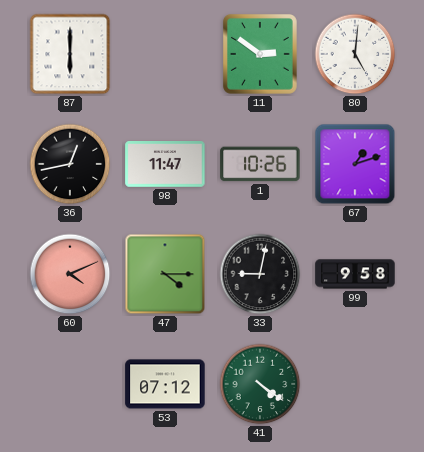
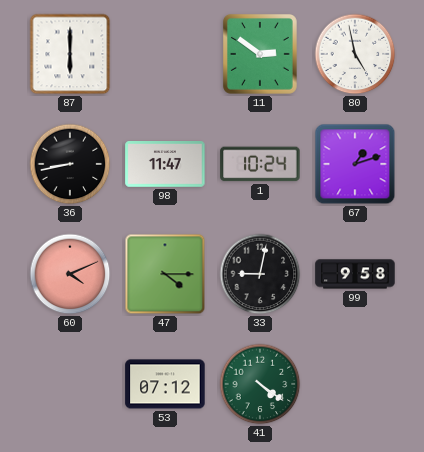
80: 5:01 -> 4:58 (355, 54)
36: 12:43 -> 8:43 (70, 164)
1: 10:26 -> 10:24 (260, 164)
